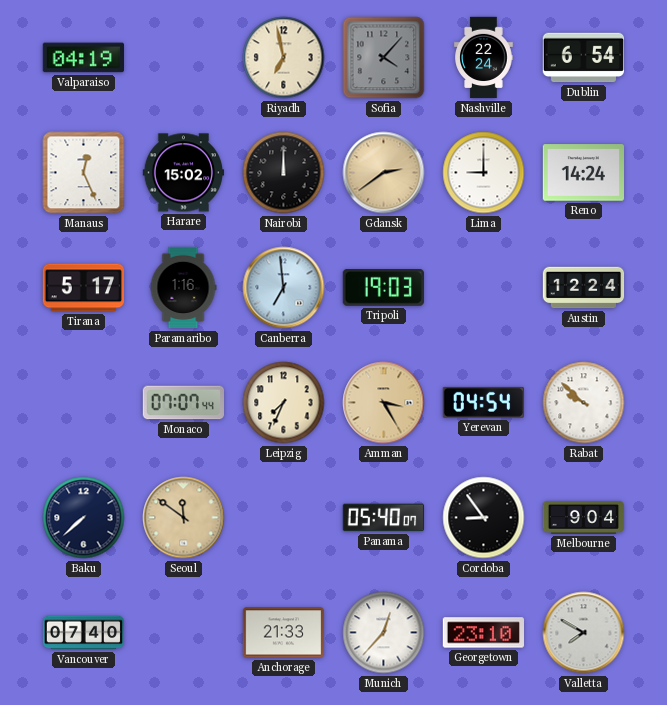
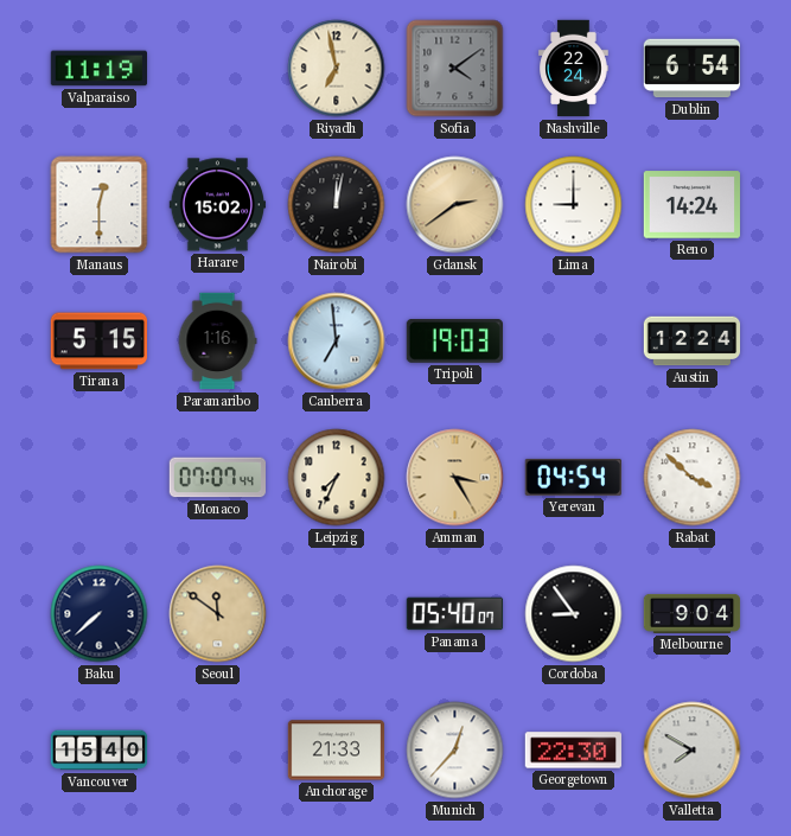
Valparaiso: 04:19 -> 11:19 (98, 69)
Sofia: 4:07 -> 4:09 (455, 69)
Manaus: 12:26 -> 12:30 (100, 205)
Nairobi: 12:00 -> 12:02 (337, 205)
Tirana: 5:17 -> 5:15 (98, 342)
Rabat: 9:52 -> 3:52 (693, 478)
Vancouver: 07:40 -> 15:40 (100, 751)
Georgetown: 23:10 -> 22:30 (574, 751)
